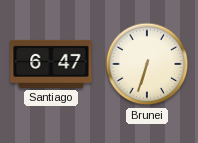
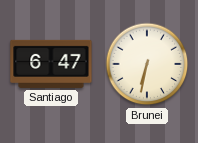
Brunei: 6:33 -> 6:32 (147, 64)
